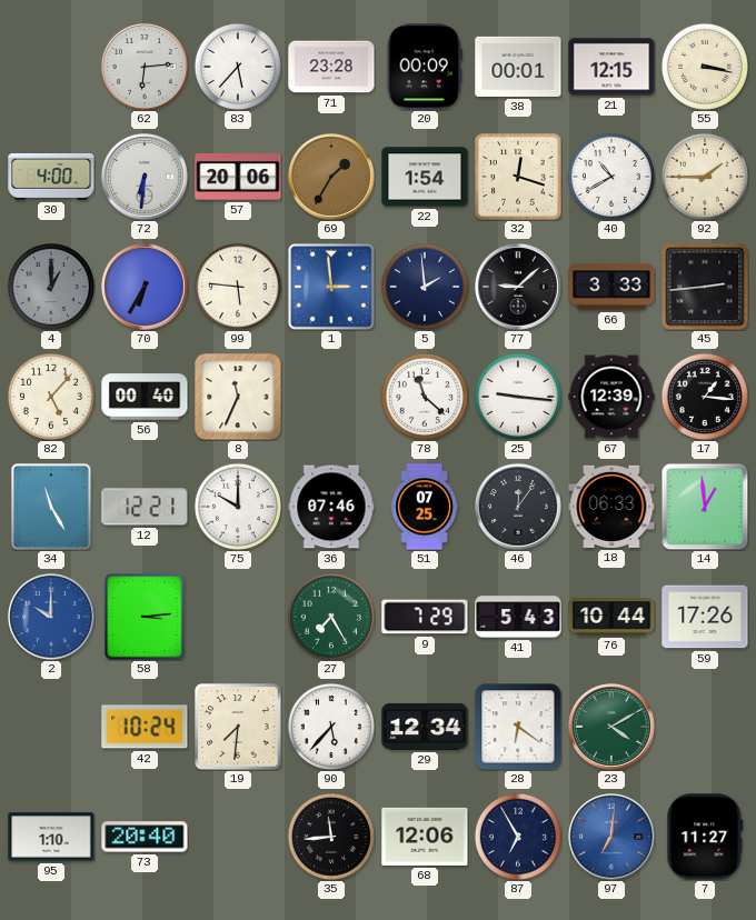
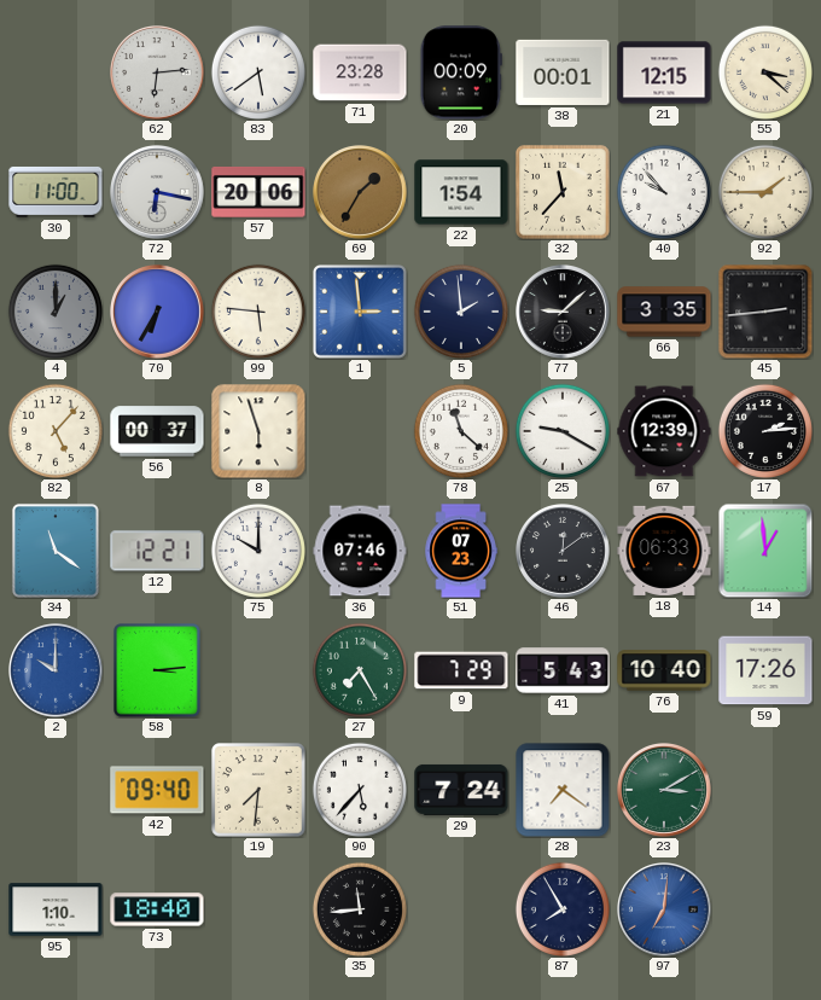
83: 5:37 -> 5:39 (258, 72)
55: 3:17 -> 3:22 (765, 72)
30: 4:00 -> 11:00 (56, 192)
72: 6:31 -> 6:17 (158, 193)
32: 12:18 -> 11:37 (563, 192)
40: 10:40 -> 9:53 (664, 192)
66: 3:33 -> 3:35 (664, 312)
56: 00:40 -> 00:37 (157, 431)
8: 11:34 -> 5:57 (258, 431)
25: 9:16 -> 9:20 (563, 431)
17: 1:16 -> 2:14 (765, 431)
34: 11:25 -> 11:21 (56, 551)
51: 07:25 -> 07:23 (461, 551)
46: 12:06 -> 12:09 (564, 552)
76: 10:44 -> 10:40 (664, 670)
42: 10:24 -> 09:40 (157, 790)
29: 12:34 -> 7:24 (461, 790)
28: 6:21 -> 7:21 (563, 790)
23: 4:10 -> 3:10 (665, 791)
73: 20:40 -> 18:40 (157, 909)
68: 12:06 -> none (425, 837)
87: 6:55 -> 7:55 (563, 909)
7: 11:27 -> none (705, 837)
